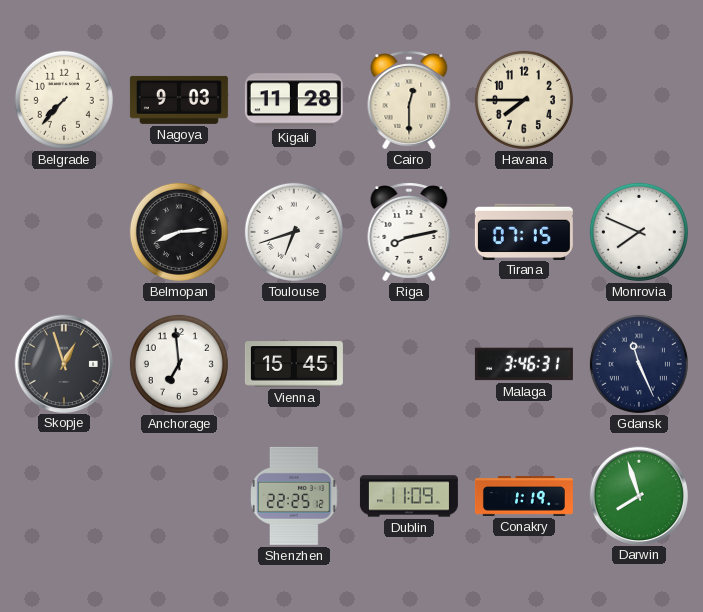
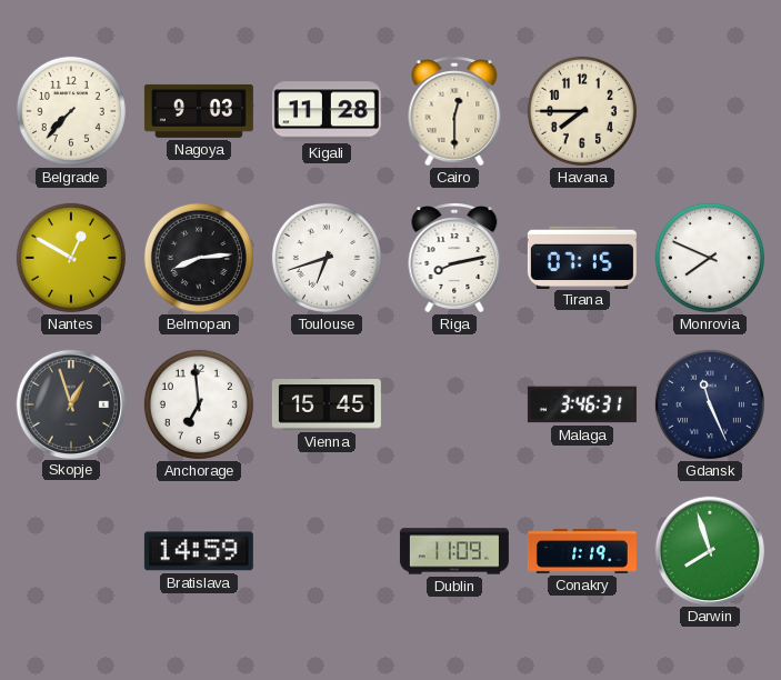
Nantes: none -> 12:50 (71, 258)
Bratislava: none -> 14:59 (199, 551)
Shenzhen: 22:25 -> none (294, 496)
